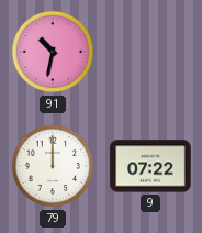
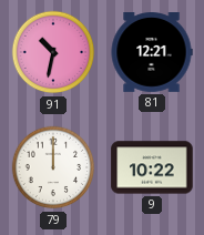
81: none -> 12:21 (152, 53)
9: 07:22 -> 10:22 (152, 167)
